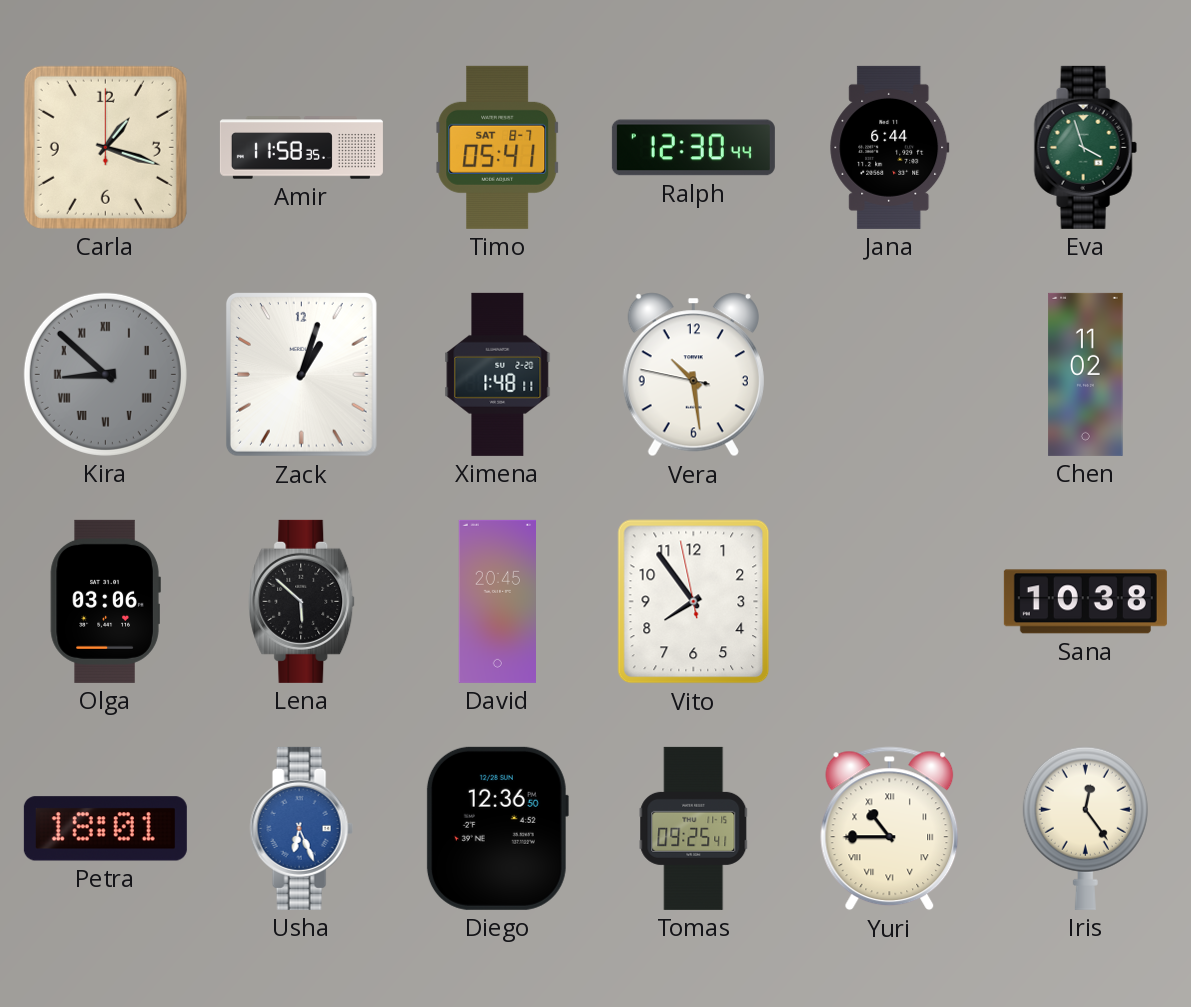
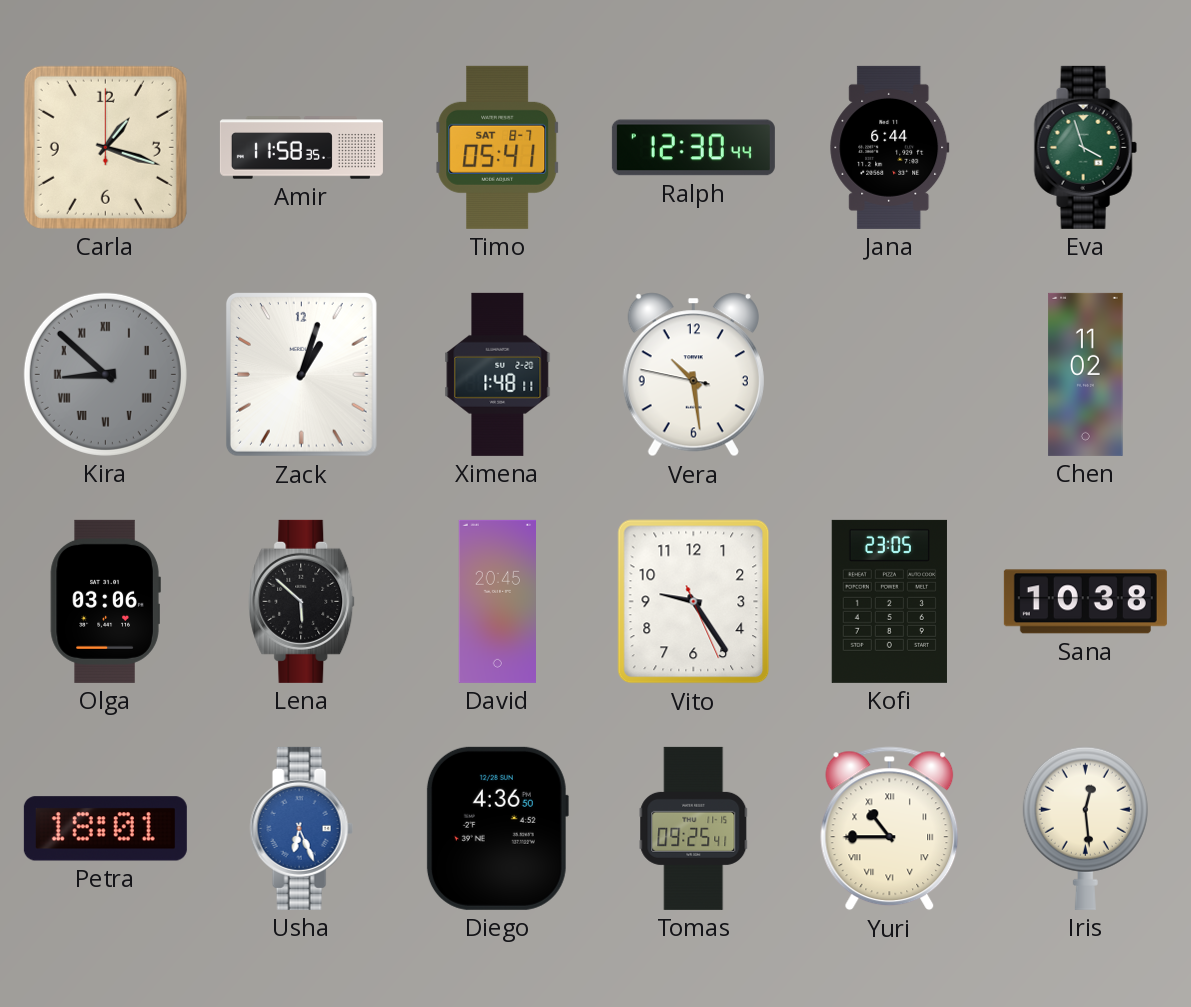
Vito: 7:53 -> 9:24 (694, 602)
Kofi: none -> 23:05 (889, 601)
Diego: 12:36 -> 4:36 (497, 828)
Iris: 12:24 -> 12:29 (1085, 828)
